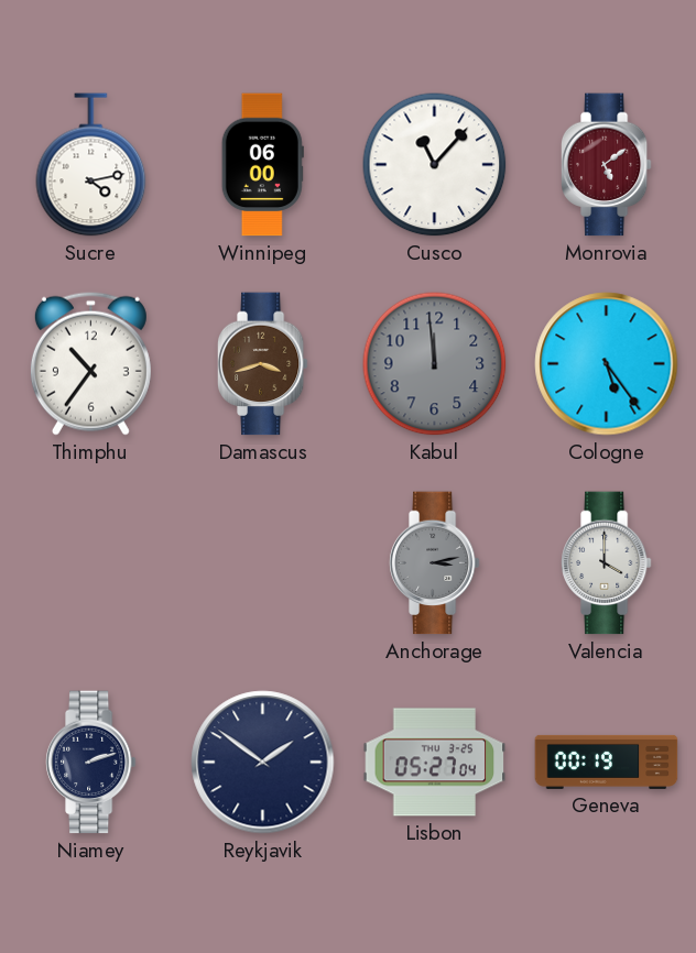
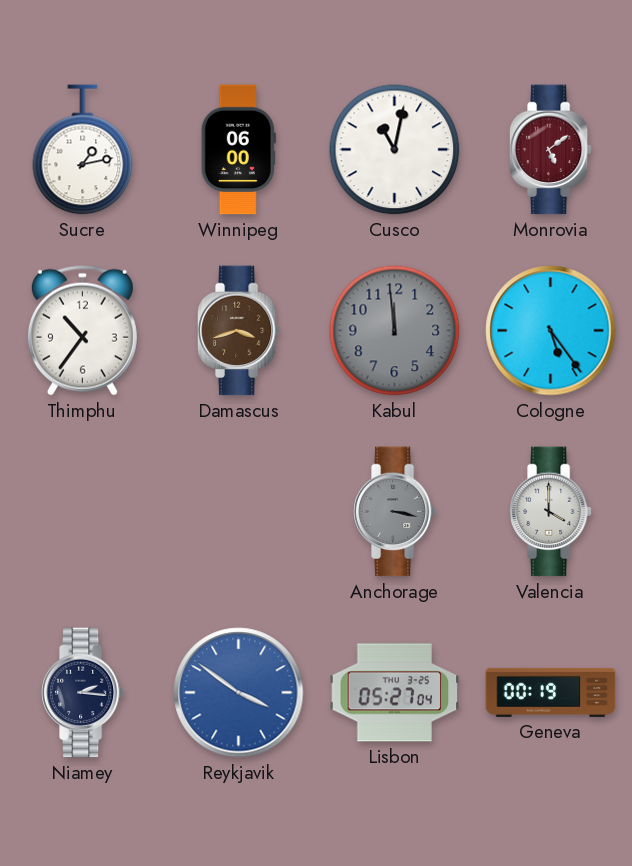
Sucre: 4:13 -> 1:13 (83, 150)
Cusco: 11:07 -> 11:02 (395, 150)
Anchorage: 3:13 -> 3:17 (394, 512)
Niamey: 2:12 -> 2:16 (82, 693)
Reykjavik: 1:51 -> 3:51 (239, 693)
Reykjavik dial: navy -> blue (239, 693)
